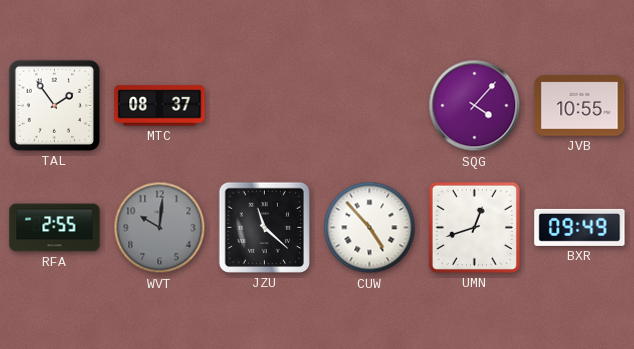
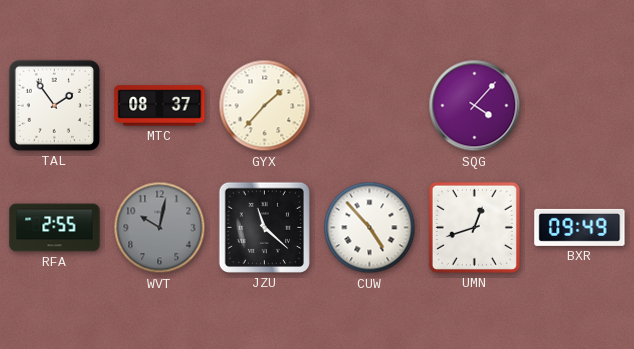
GYX: none -> 1:37 (265, 106)
JVB: 10:55 -> none (580, 106)
WVT: 10:01 -> 10:02 (160, 228)
